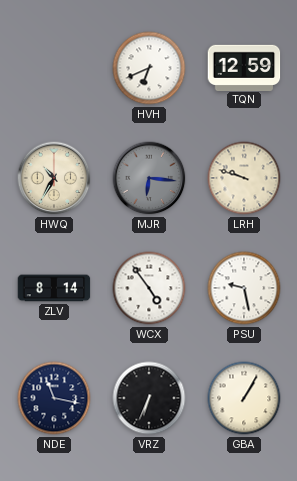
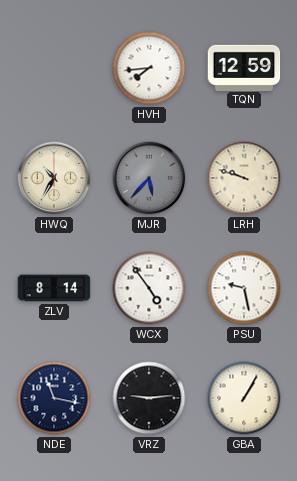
HVH: 6:41 -> 7:44 (149, 68)
MJR: 6:16 -> 5:37 (149, 178)
VRZ: 6:34 -> 9:14 (149, 398)
